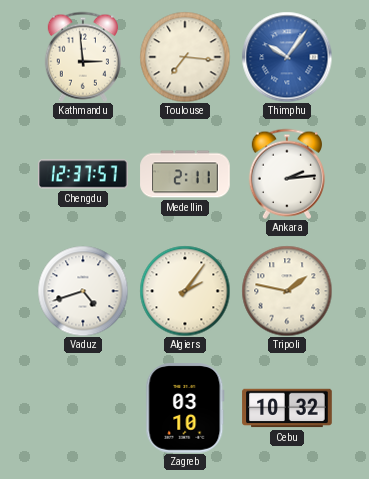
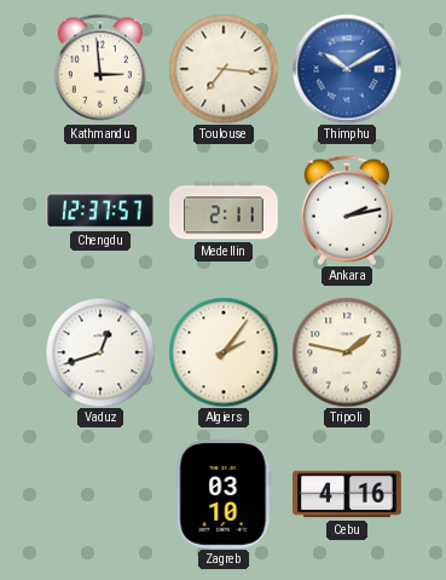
Thimphu: 10:06 -> 10:10 (347, 69)
Ankara: 2:14 -> 2:13 (347, 211)
Vaduz: 4:42 -> 12:42 (100, 352)
Cebu: 10:32 -> 4:16 (347, 494)
